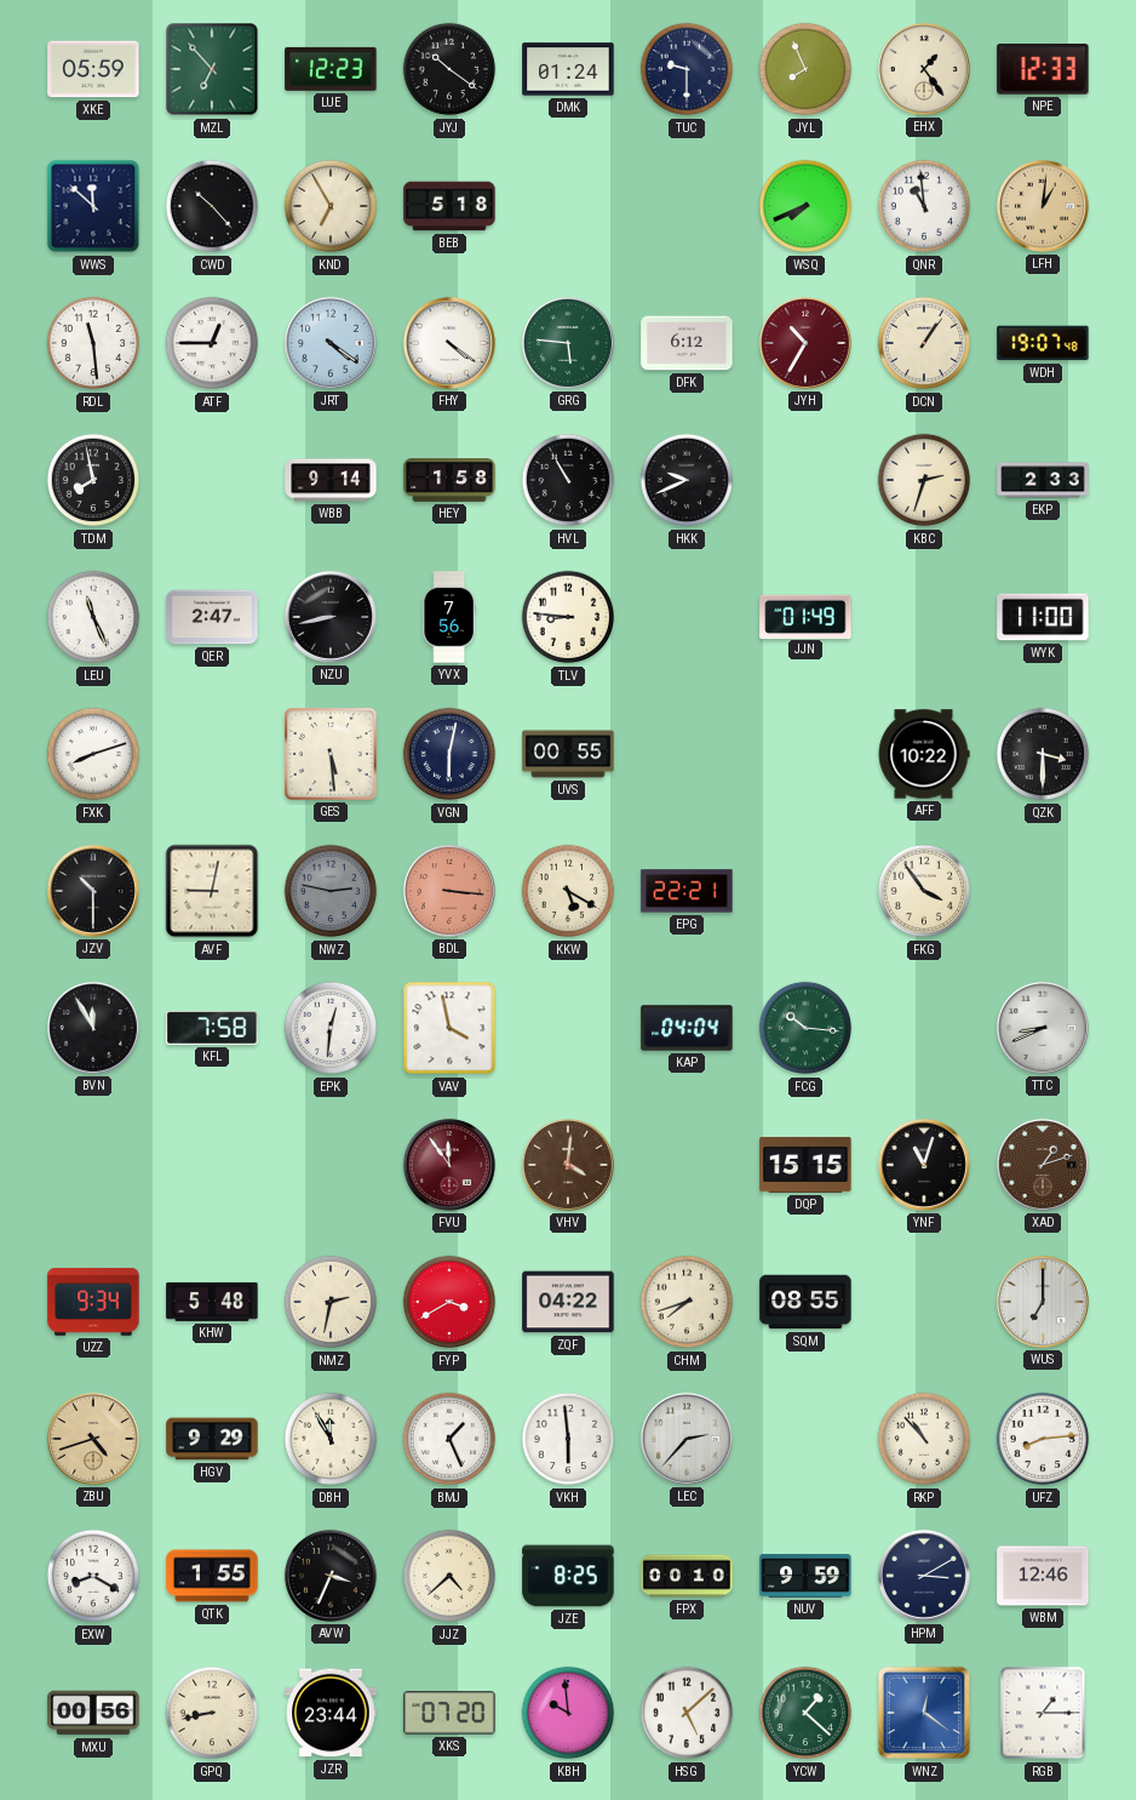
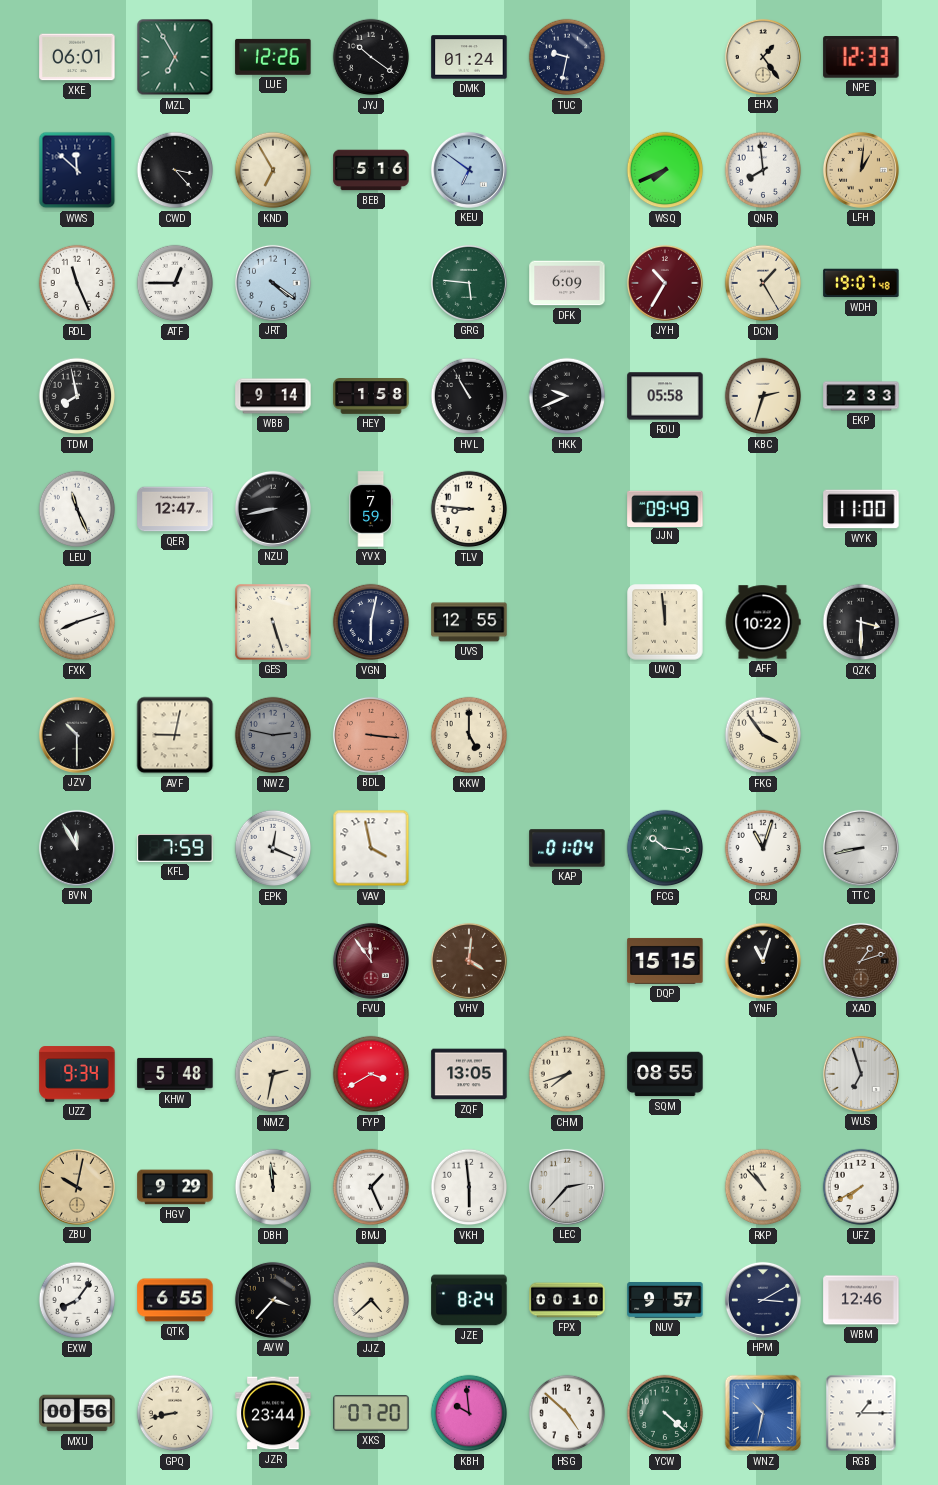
XKE: 05:59 -> 06:01 (77, 57)
MZL: 6:53 -> 6:55 (175, 57)
LUE: 12:23 -> 12:26 (273, 57)
TUC: 9:30 -> 9:32 (567, 57)
JYL: 7:56 -> none (805, 69)
CWD: 10:23 -> 3:23 (175, 170)
BEB: 5:18 -> 5:16 (371, 170)
KEU: none -> 6:51 (469, 170)
QNR: 10:59 -> 7:59 (763, 170)
RDL: 11:29 -> 11:26 (77, 283)
FHY: 4:21 -> none (449, 343)
DFK: 6:12 -> 6:09 (567, 283)
DCN: 1:06 -> 1:25 (763, 283)
RDU: none -> 05:58 (665, 396)
QER: 2:47 -> 12:47 (175, 509)
YVX: 7:56 -> 7:59 (371, 509)
JJN: 01:49 -> 09:49 (665, 508)
GES: 5:29 -> 5:27 (274, 623)
UVS: 00:55 -> 12:55 (469, 622)
UWQ: none -> 11:59 (665, 622)
KKW: 5:20 -> 5:00 (469, 735)
EPG: 22:21 -> none (687, 891)
KFL: 7:58 -> 7:59 (175, 849)
EPK: 12:31 -> 12:19 (273, 848)
KAP: 04:04 -> 01:04 (567, 848)
CRJ: none -> 11:03 (763, 848)
TTC: 8:41 -> 8:43 (861, 848)
ZQF: 04:22 -> 13:05 (469, 1074)
WUS: 7:00 -> 6:57 (861, 1074)
ZBU: 4:42 -> 10:02 (77, 1187)
DBH: 11:55 -> 11:59 (273, 1187)
UFZ: 8:14 -> 7:40 (861, 1187)
EXW: 8:20 -> 8:06 (77, 1300)
QTK: 1:55 -> 6:55 (175, 1300)
AVW: 3:34 -> 3:37 (273, 1300)
JZE: 8:25 -> 8:24 (469, 1300)
NUV: 9:59 -> 9:57 (665, 1301)
HSG: 5:08 -> 4:52 (567, 1413)
YCW: 1:22 -> 4:22 (665, 1413)
WNZ: 12:21 -> 10:32 (763, 1413)
